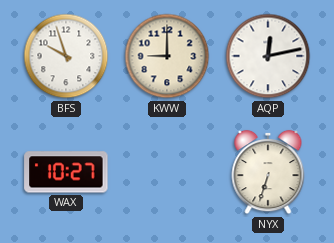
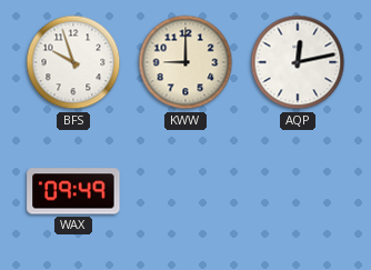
WAX: 10:27 -> 09:49 (73, 191)
NYX: 6:33 -> none (268, 172)
